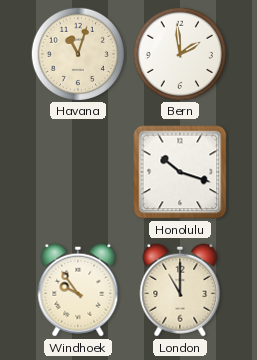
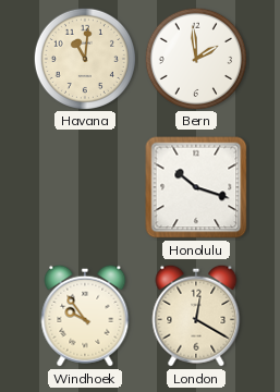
Havana: 11:03 -> 11:01 (84, 58)
London: 11:00 -> 12:20 (196, 316)
